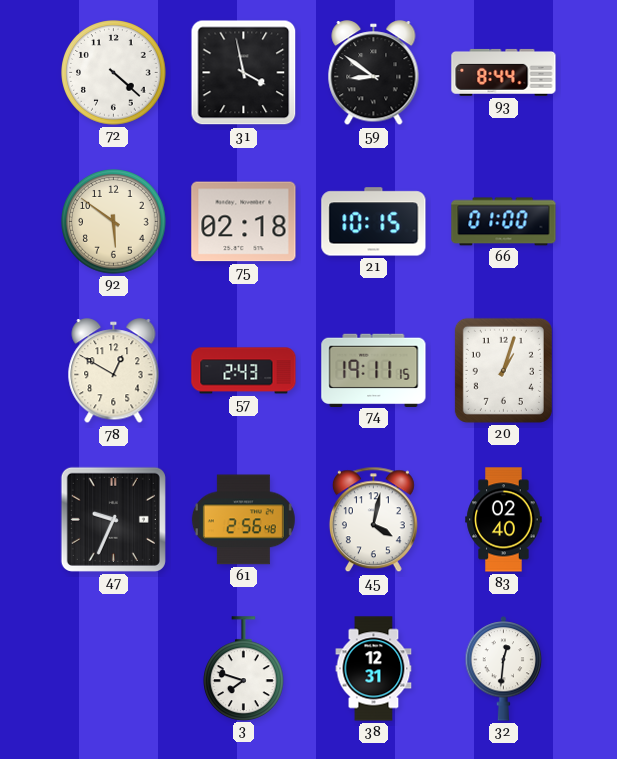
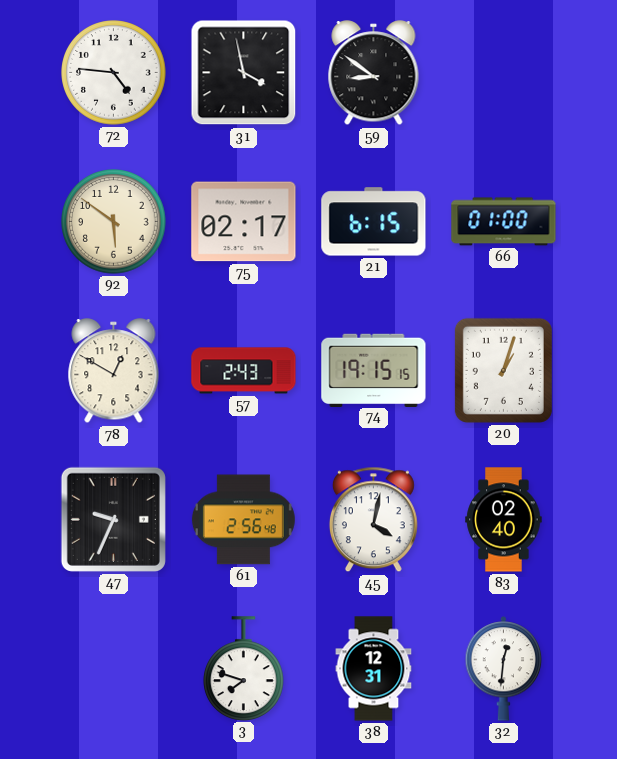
72: 4:22 -> 4:46 (114, 73)
93: 8:44 -> none (504, 72)
75: 02:18 -> 02:17 (244, 222)
21: 10:15 -> 6:15 (374, 222)
74: 19:11 -> 19:15 (374, 370)
